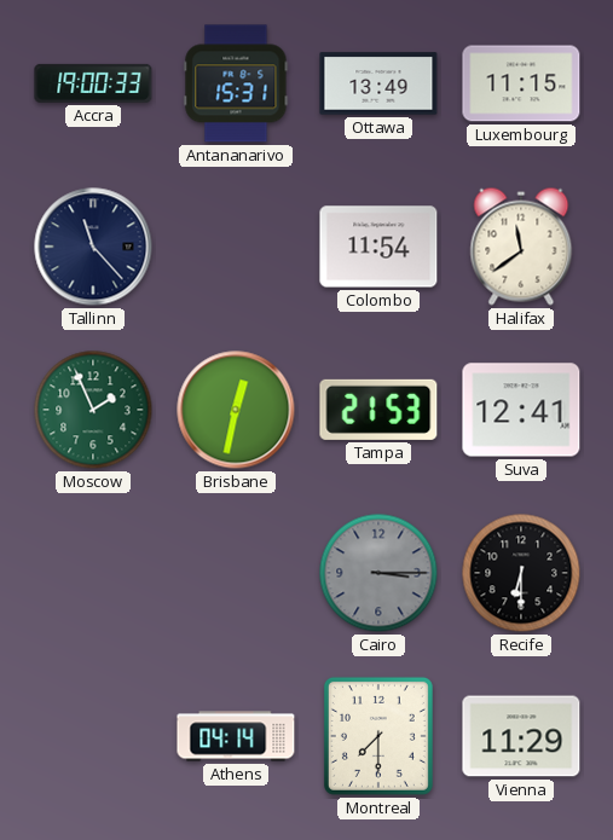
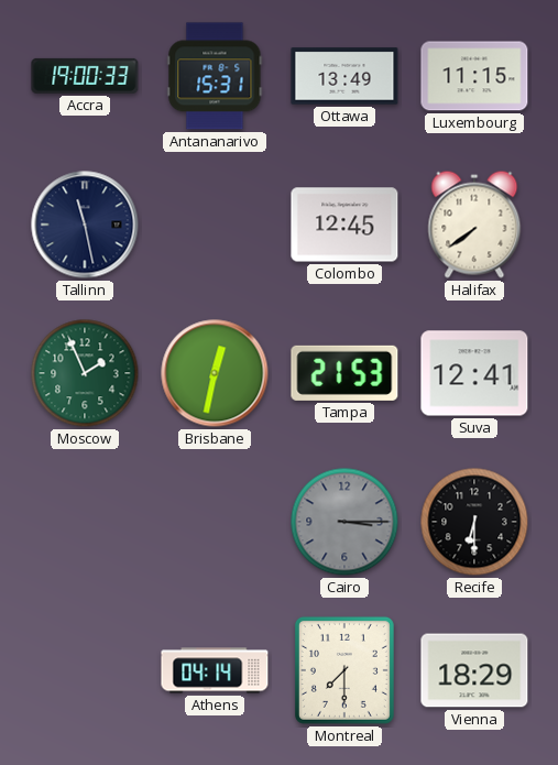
Tallinn: 11:23 -> 11:28 (85, 225)
Colombo: 11:54 -> 12:45 (344, 225)
Halifax: 11:39 -> 7:39 (474, 225)
Vienna: 11:29 -> 18:29 (474, 670)
